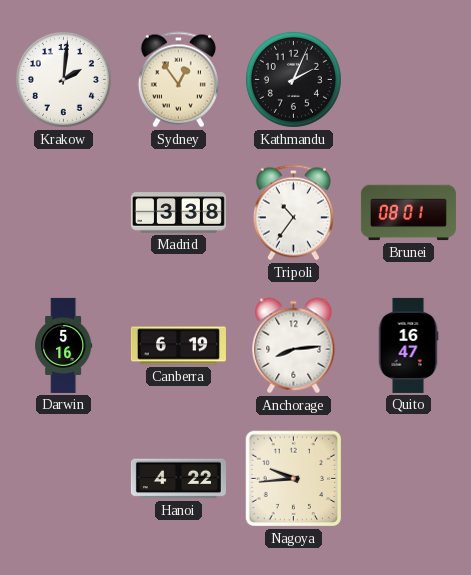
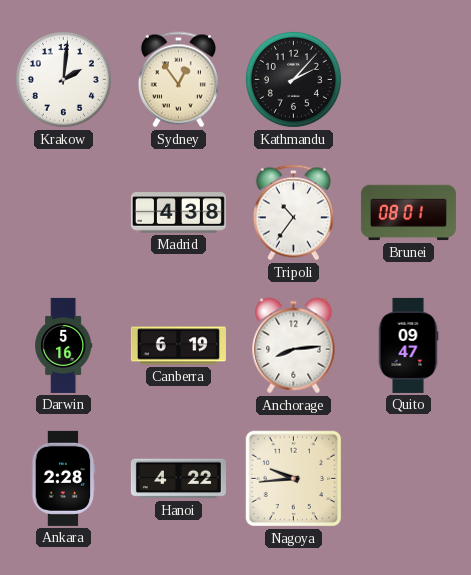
Kathmandu: 2:04 -> 2:07 (293, 79)
Madrid: 3:38 -> 4:38 (178, 213)
Quito: 16:47 -> 09:47 (408, 345)
Ankara: none -> 2:28 (64, 478)
